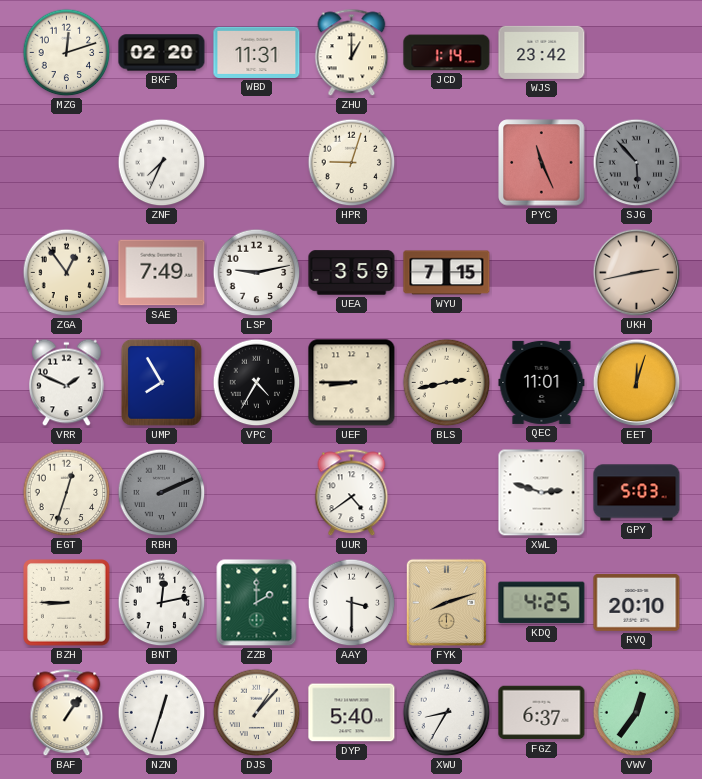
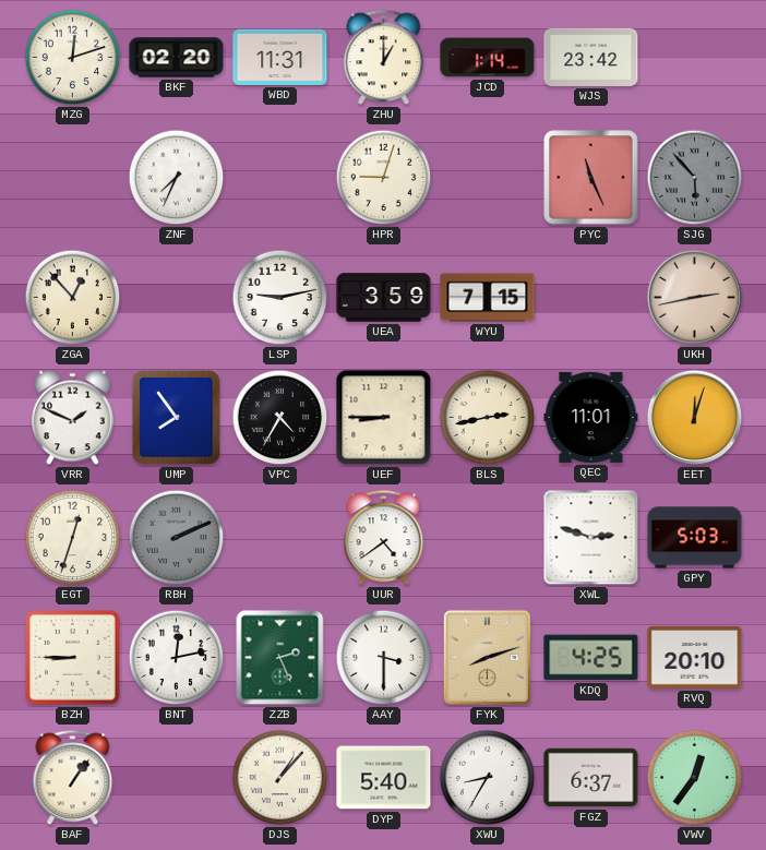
ZGA: 12:54 -> 12:53 (73, 298)
SAE: 7:49 -> none (162, 273)
UMP: 7:55 -> 7:54 (176, 417)
ZZB: 2:00 -> 2:26 (280, 658)
NZN: 12:33 -> none (162, 713)
